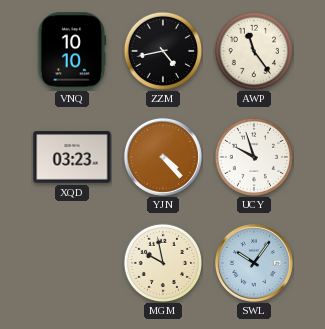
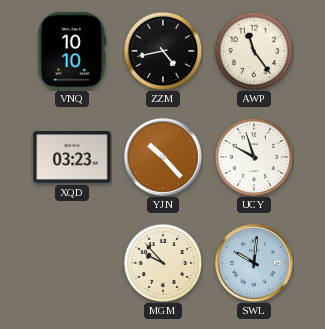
YJN: 4:23 -> 10:23 (163, 157)
MGM: 9:58 -> 9:53 (162, 262)
SWL: 10:06 -> 10:01 (254, 263)
